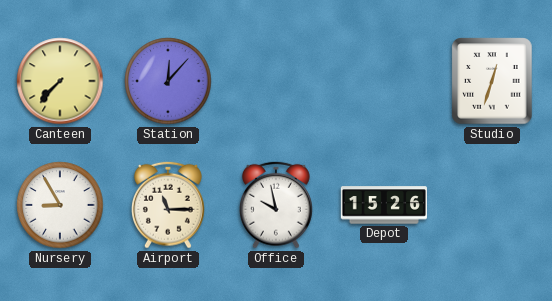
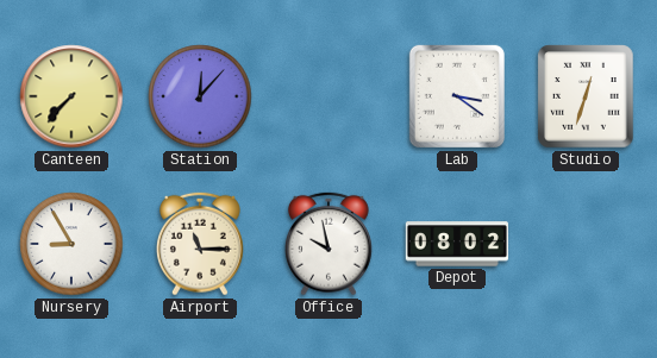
Lab: none -> 3:21 (457, 96)
Depot: 15:26 -> 08:02 (456, 244)
